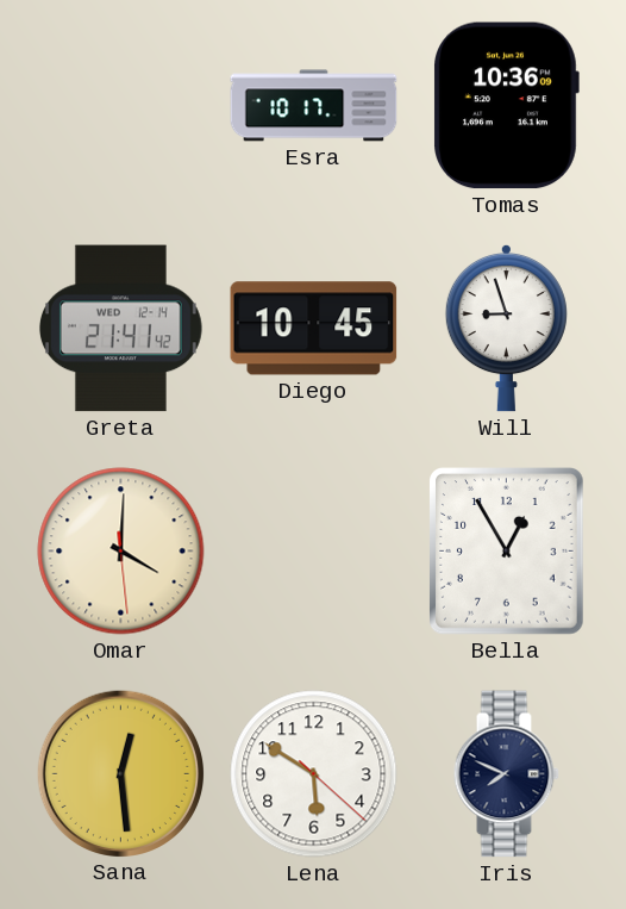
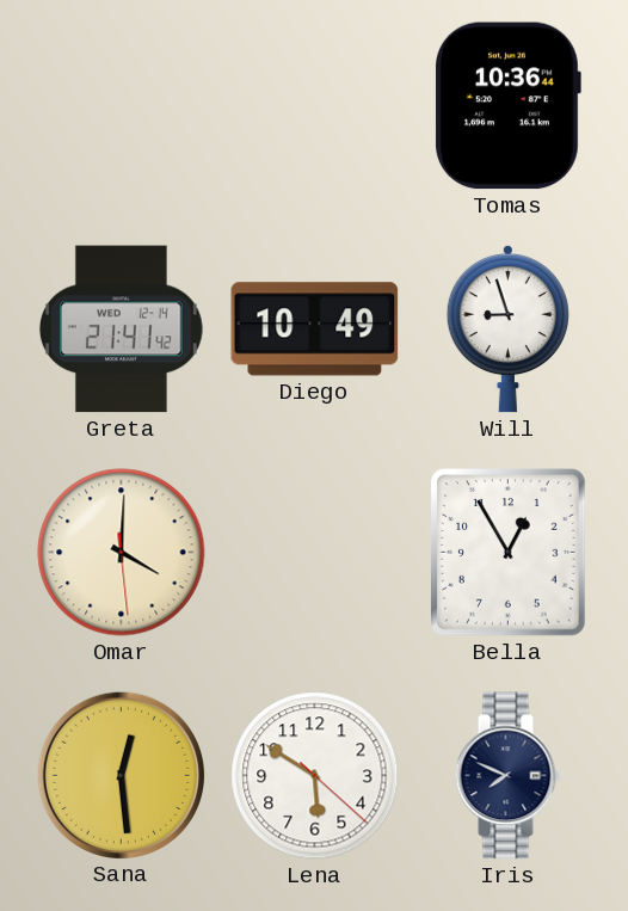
Esra: 10:17 -> none (314, 106)
Tomas: 10:36:09 -> 10:36:44 (507, 106)
Diego: 10:45 -> 10:49 (315, 330)
